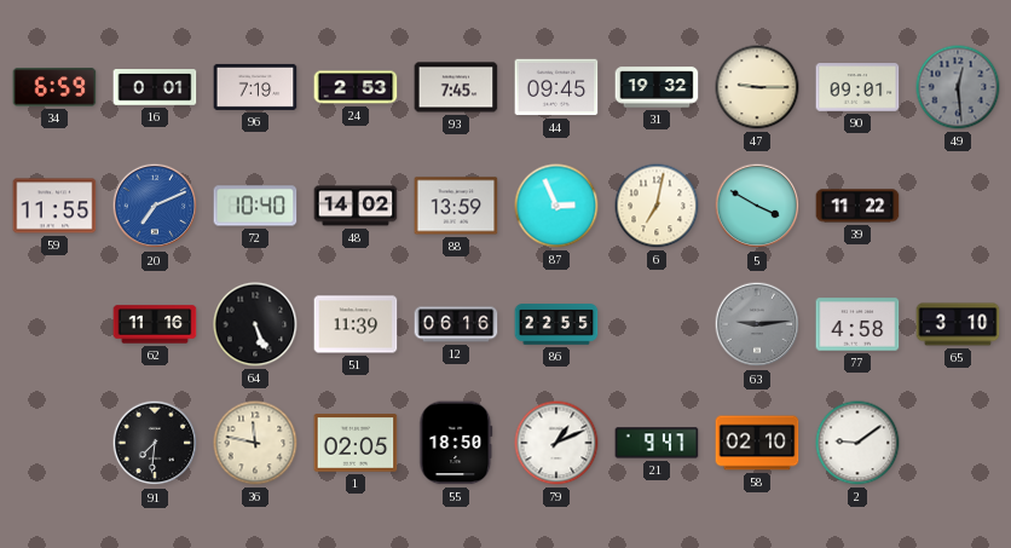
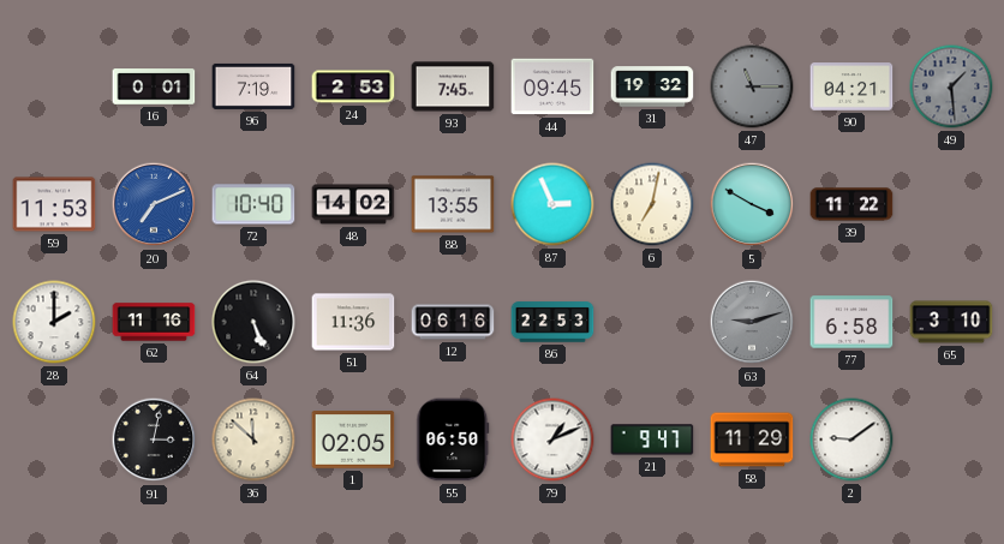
34: 6:59 -> none (54, 87)
47: 9:15 -> 11:15 (752, 86)
47 dial: cream -> grey (752, 86)
90: 09:01 -> 04:21 (851, 86)
49: 12:29 -> 1:29 (951, 86)
59: 11:55 -> 11:53 (54, 204)
88: 13:59 -> 13:55 (453, 204)
28: none -> 2:00 (54, 322)
51: 11:39 -> 11:36 (353, 322)
86: 22:55 -> 22:53 (552, 322)
63: 9:14 -> 9:12 (752, 322)
77: 4:58 -> 6:58 (851, 322)
91: 7:31 -> 3:02 (154, 440)
36: 11:47 -> 11:52 (253, 440)
55: 18:50 -> 06:50 (453, 440)
58: 02:10 -> 11:29 (752, 440)
